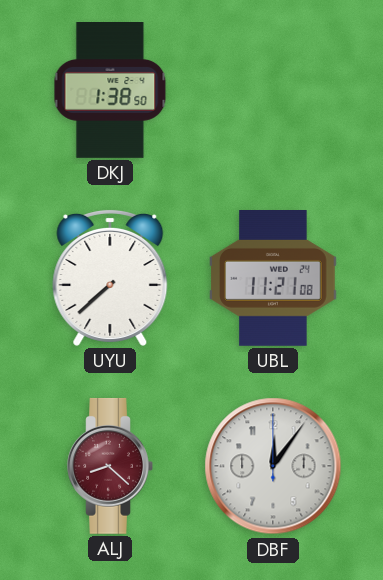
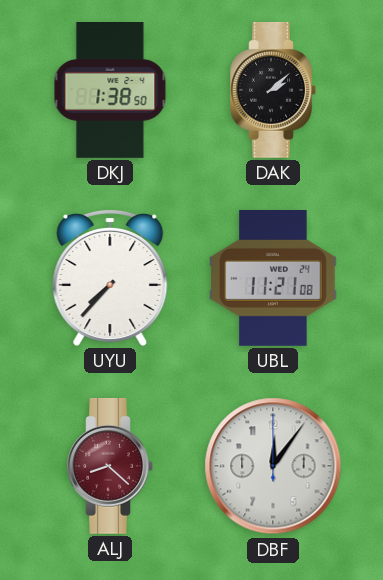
DAK: none -> 2:08 (273, 90)
UYU: 7:38 -> 7:37 (110, 278)
